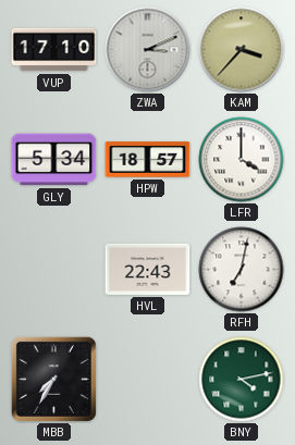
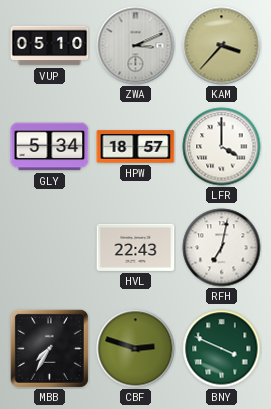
VUP: 17:10 -> 05:10 (50, 46)
CBF: none -> 2:48 (136, 349)
BNY: 4:13 -> 3:49 (222, 349)
